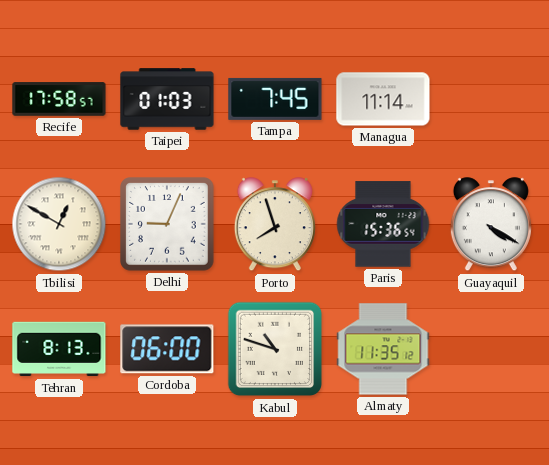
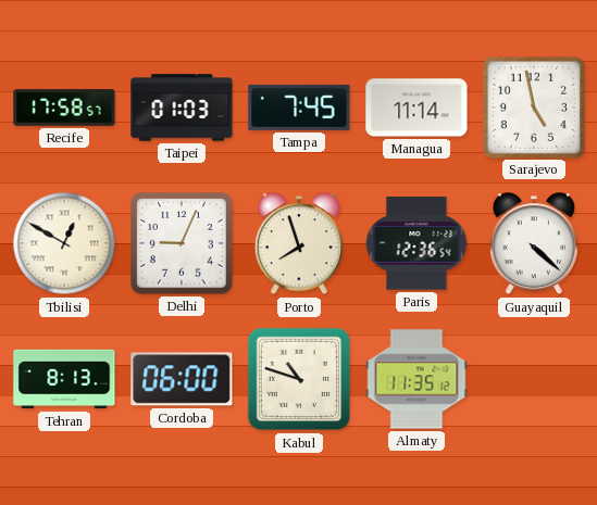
Sarajevo: none -> 4:58 (533, 106)
Paris: 15:36 -> 12:36 (416, 243)
Guayaquil: 4:20 -> 4:22 (534, 244)
